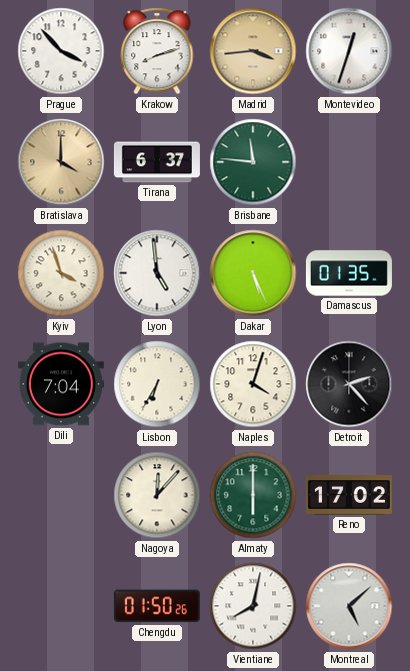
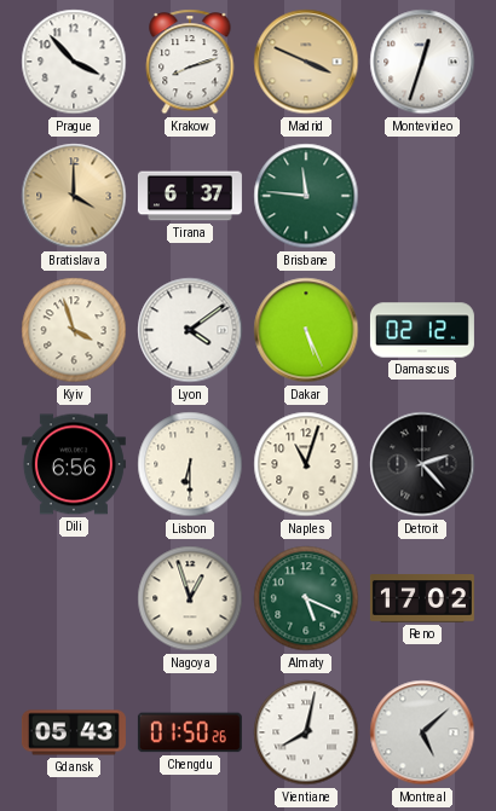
Madrid: 3:44 -> 3:49 (306, 62)
Lyon: 4:59 -> 4:09 (190, 330)
Damascus: 01:35 -> 02:12 (422, 330)
Dili: 7:04 -> 6:56 (74, 464)
Lisbon: 6:35 -> 6:30 (190, 464)
Naples: 4:03 -> 11:03 (306, 464)
Nagoya: 12:07 -> 12:57 (190, 598)
Almaty: 6:00 -> 5:19 (306, 598)
Gdansk: none -> 05:43 (74, 732)
